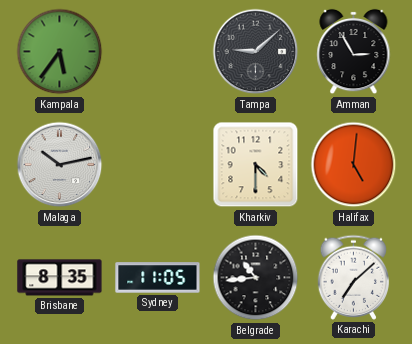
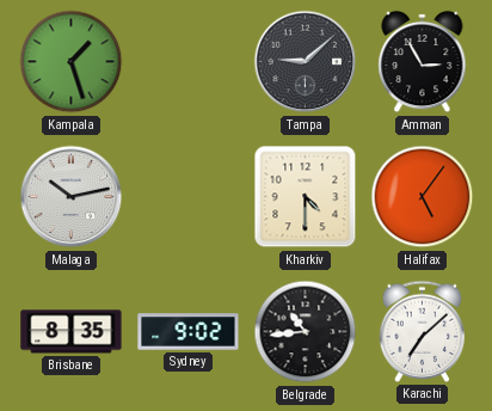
Kampala: 5:36 -> 1:27 (72, 62)
Halifax: 5:01 -> 5:06 (423, 197)
Sydney: 11:05 -> 9:02 (189, 332)
